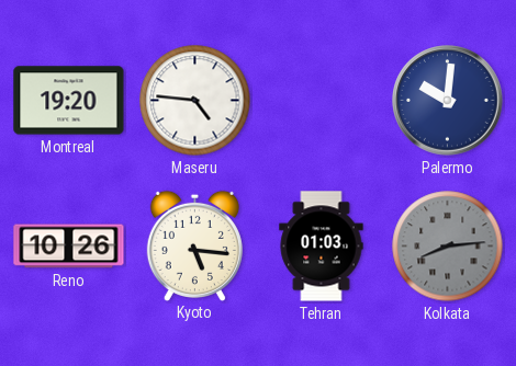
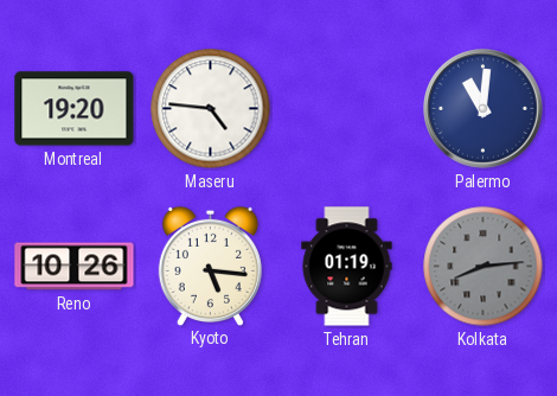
Palermo: 10:01 -> 11:01 (484, 109)
Tehran: 01:03 -> 01:19 (347, 267)
